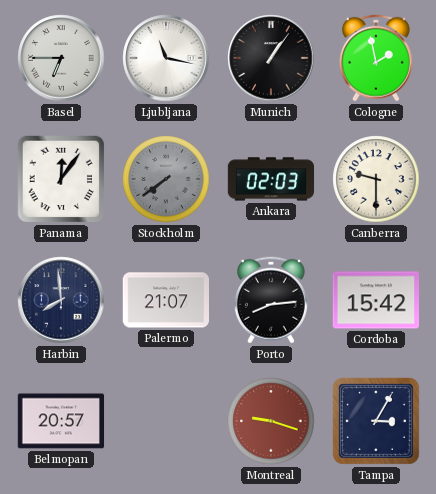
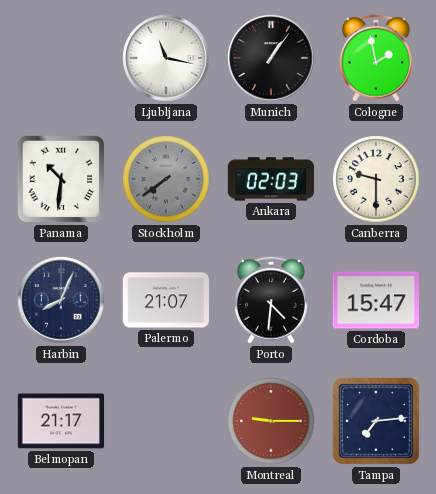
Basel: 6:45 -> none (61, 58)
Panama: 12:06 -> 10:31 (61, 179)
Harbin: 7:59 -> 8:04 (61, 300)
Porto: 8:14 -> 4:31 (271, 300)
Cordoba: 15:42 -> 15:47 (375, 300)
Belmopan: 20:57 -> 21:17 (61, 421)
Montreal: 9:18 -> 9:15 (271, 421)
Tampa: 3:05 -> 7:14 (376, 421)
